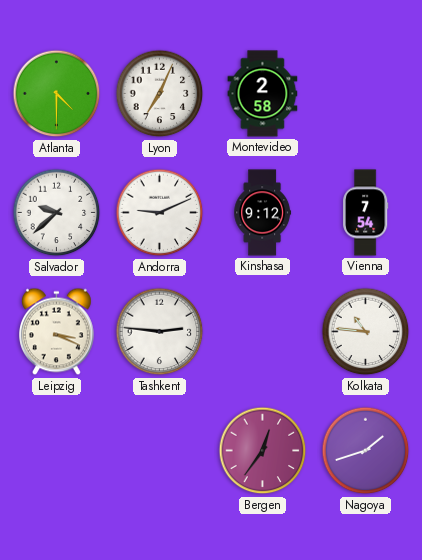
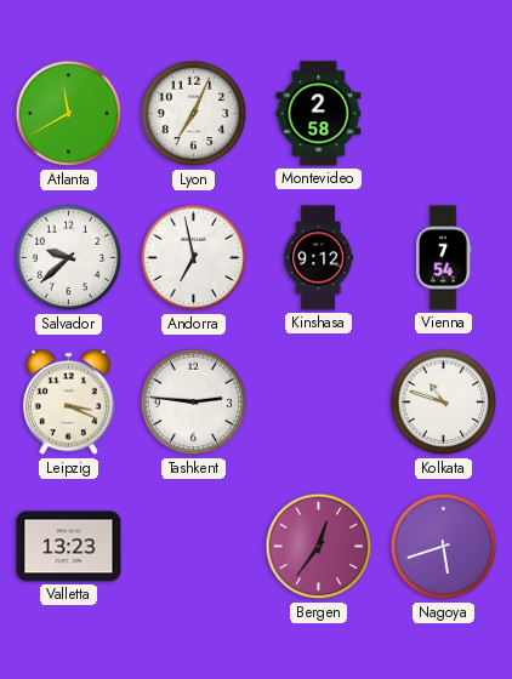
Atlanta: 4:30 -> 11:40 (69, 114)
Andorra: 9:11 -> 6:58 (194, 258)
Kolkata: 10:46 -> 10:48 (444, 403)
Valletta: none -> 13:23 (69, 547)
Nagoya: 1:42 -> 5:42 (444, 547)
